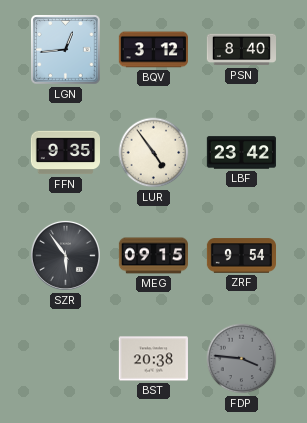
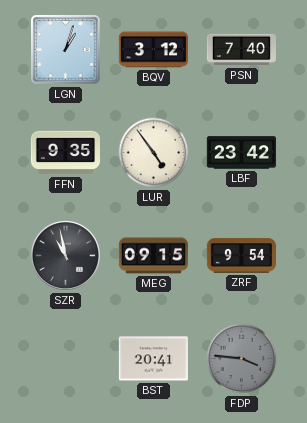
LGN: 12:44 -> 1:03 (66, 50)
PSN: 8:40 -> 7:40 (241, 50)
SZR: 5:54 -> 10:58 (65, 255)
BST: 20:38 -> 20:41 (153, 359)
